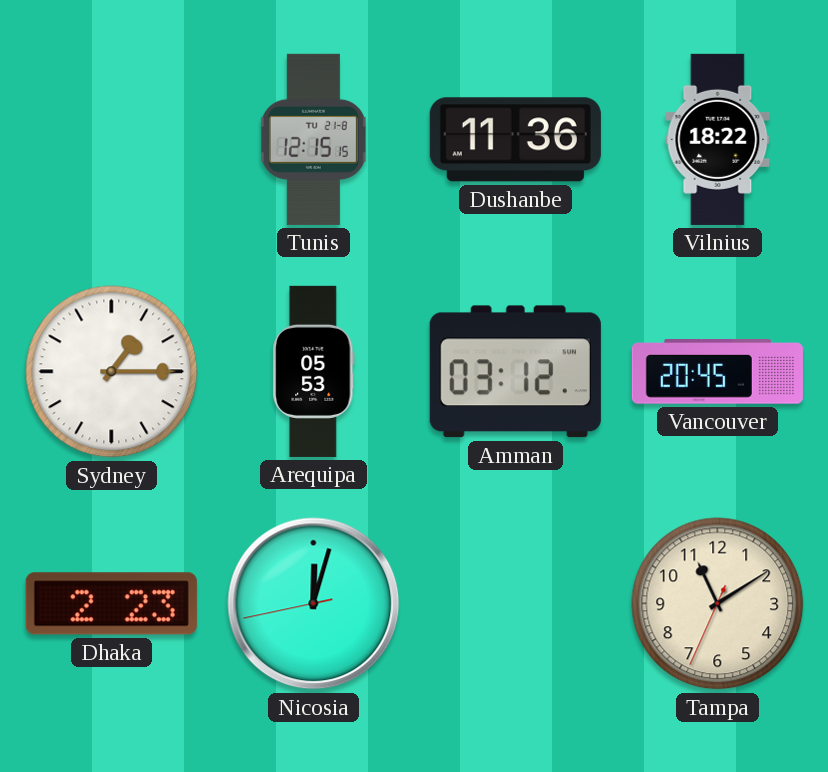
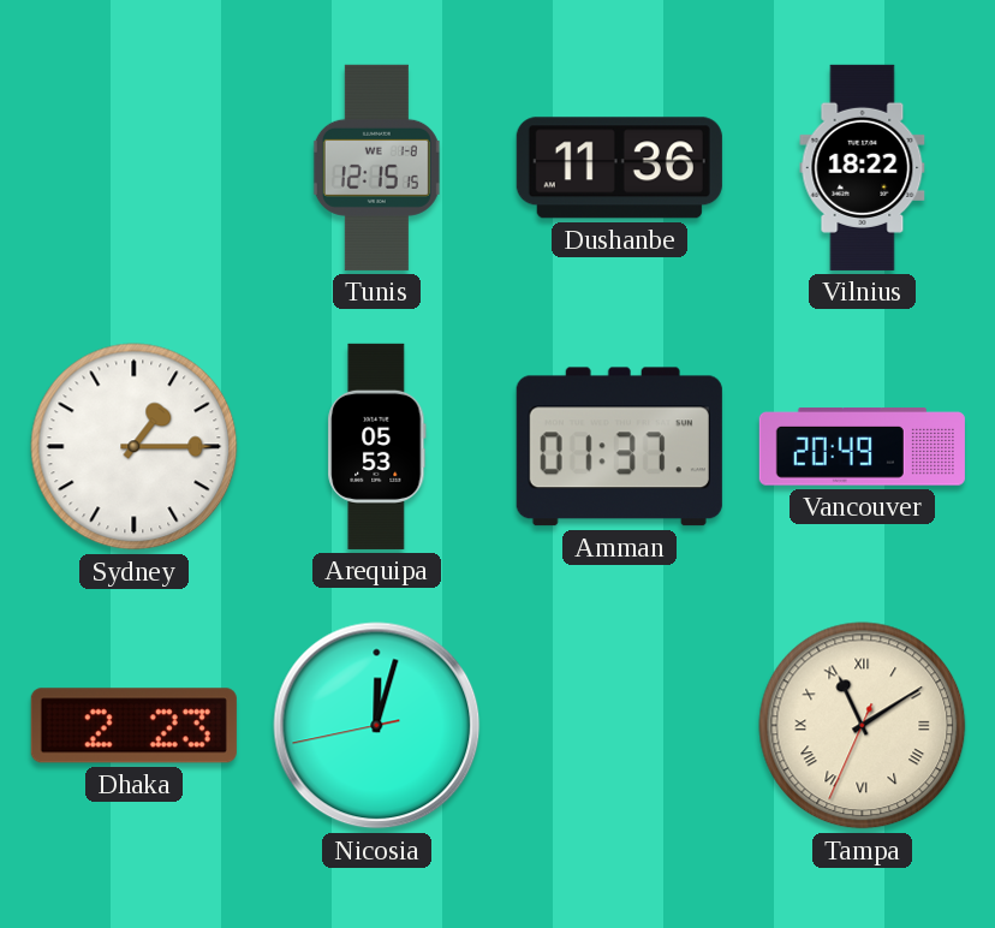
Tunis date: TU 21-8 -> WE 1-8 (376, 167)
Amman: 03:12 -> 01:37 (619, 447)
Vancouver: 20:45 -> 20:49 (862, 447)
Tampa numerals: Arabic -> Roman (863, 726)
